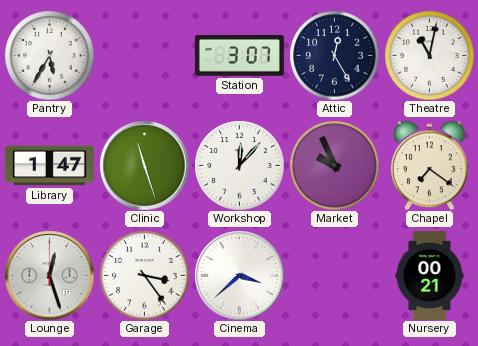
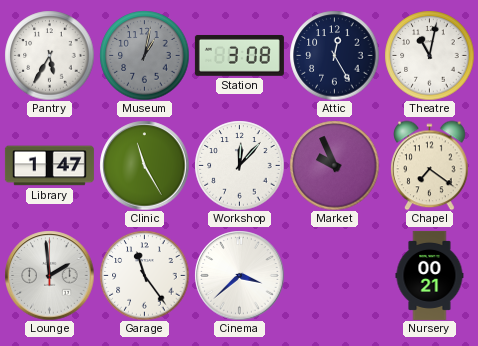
Museum: none -> 1:02 (144, 55)
Station: 3:07 -> 3:08 (239, 55)
Clinic: 11:27 -> 11:25 (144, 165)
Lounge: 12:27 -> 1:59 (49, 275)
Garage: 3:24 -> 11:24 (144, 275)
